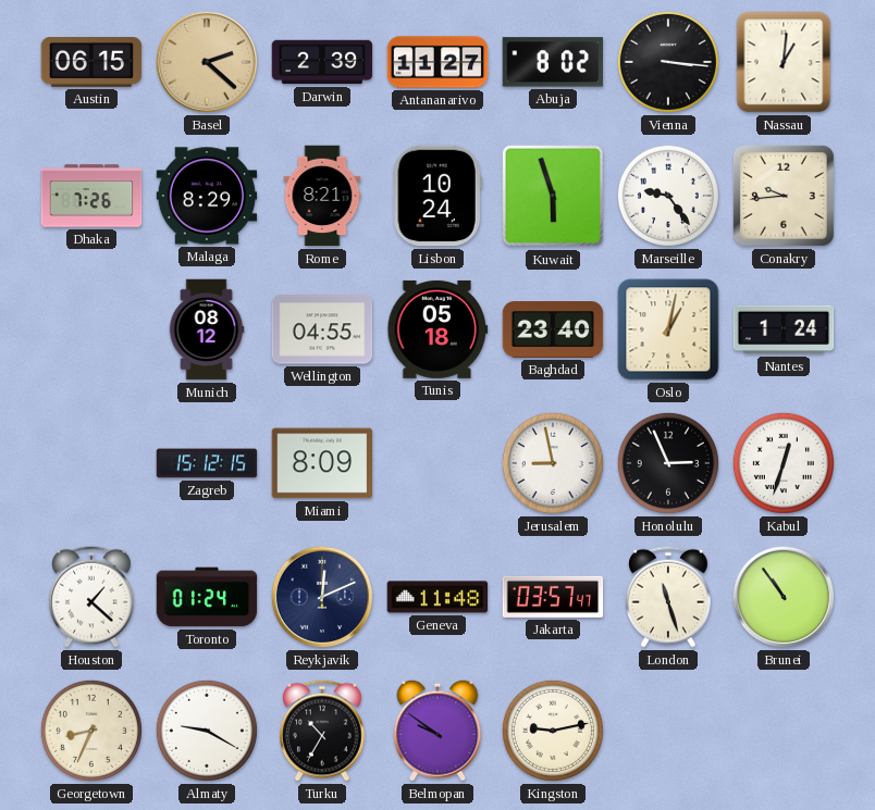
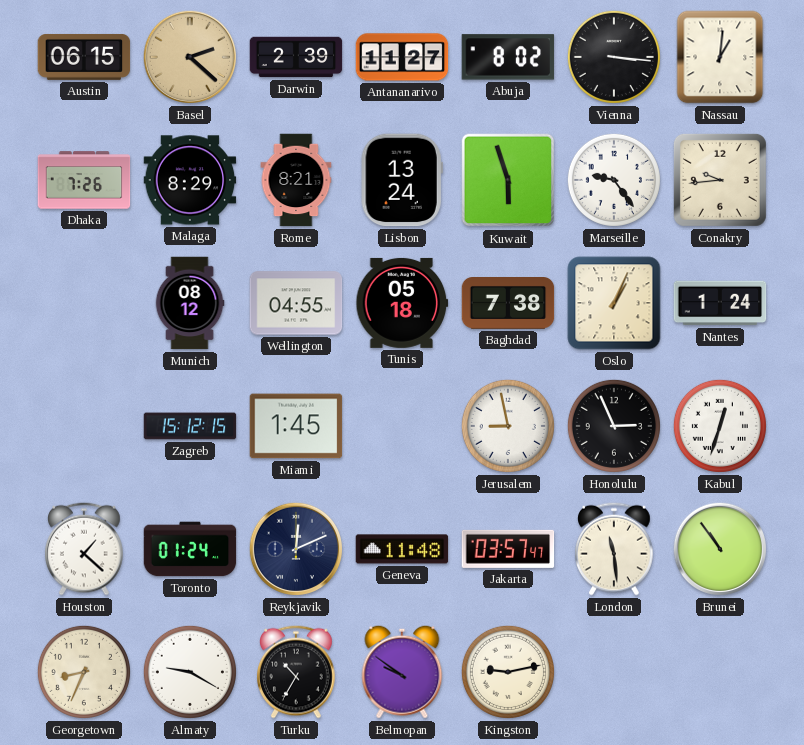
Lisbon: 10:24 -> 13:24 (402, 180)
Baghdad: 23:40 -> 7:38 (508, 304)
Oslo: 1:02 -> 1:04 (614, 303)
Miami: 8:09 -> 1:45 (296, 426)
London: 11:27 -> 11:29 (615, 549)
